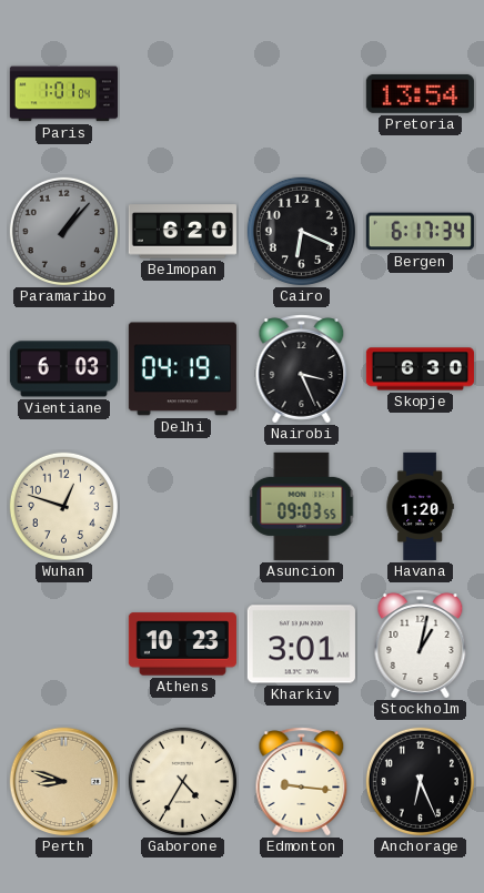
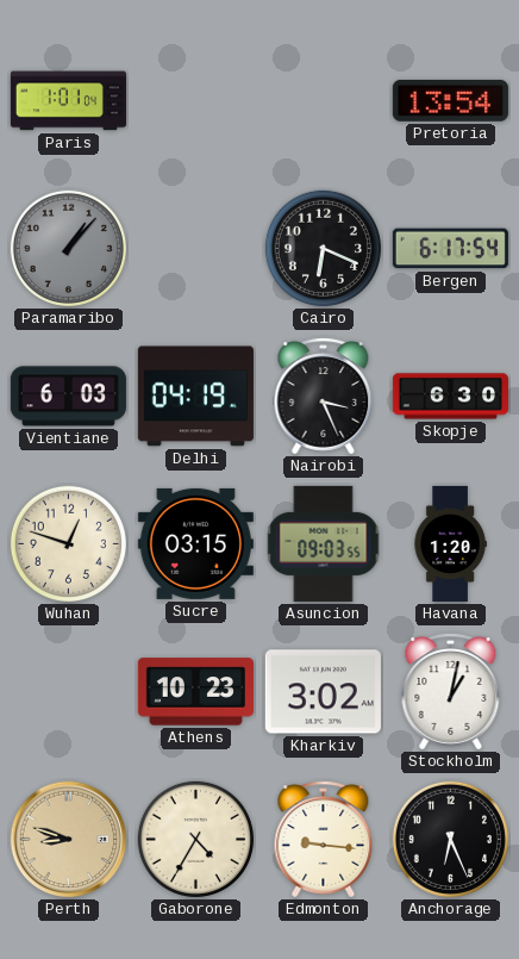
Belmopan: 6:20 -> none (182, 232)
Bergen: 6:17:34 -> 6:17:54 (450, 249)
Sucre: none -> 03:15 (195, 543)
Kharkiv: 3:01 -> 3:02 (323, 692)
